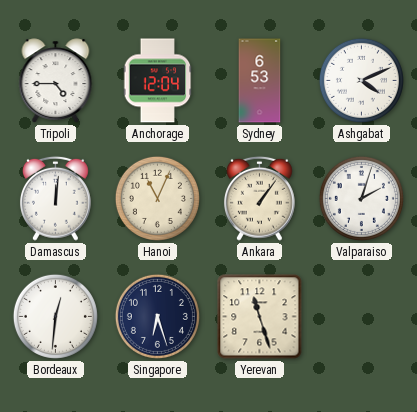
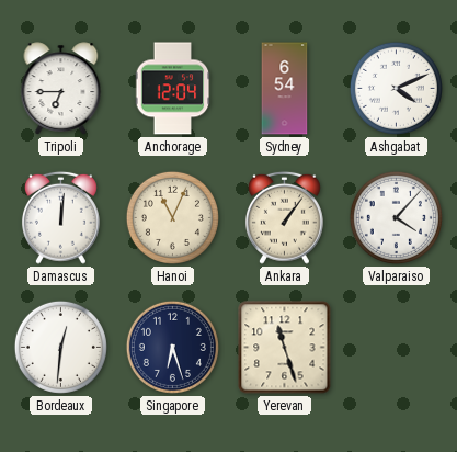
Tripoli: 4:45 -> 6:45 (61, 89)
Sydney: 6:53 -> 6:54 (285, 89)
Valparaiso: 2:03 -> 4:07 (396, 217)
